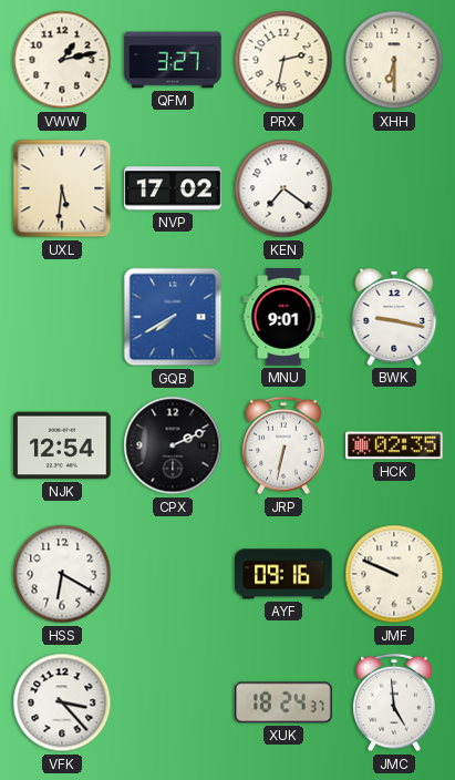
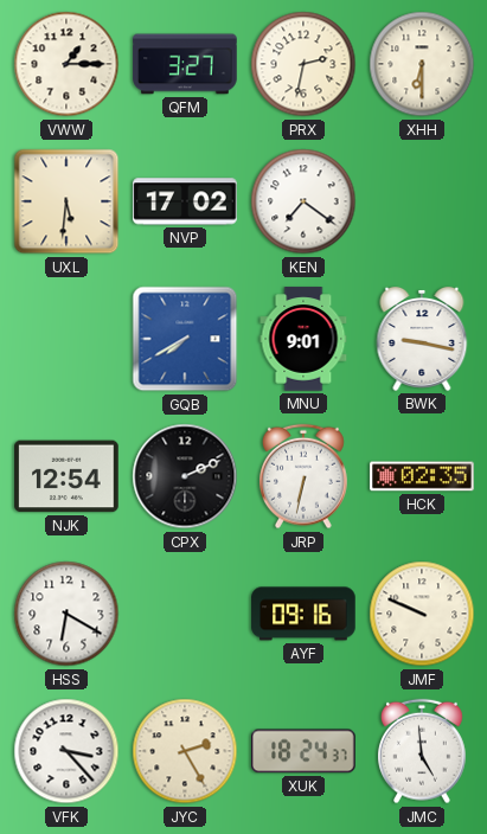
VWW: 1:13 -> 1:15 (66, 64)
JYC: none -> 2:25 (185, 751)
